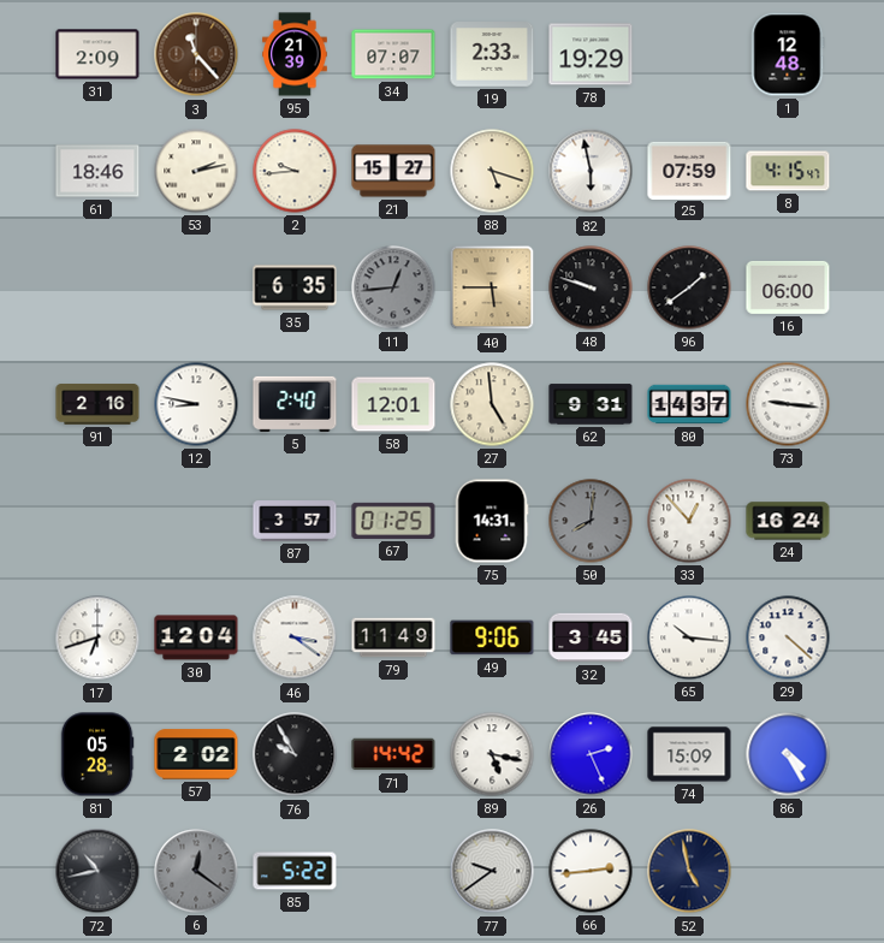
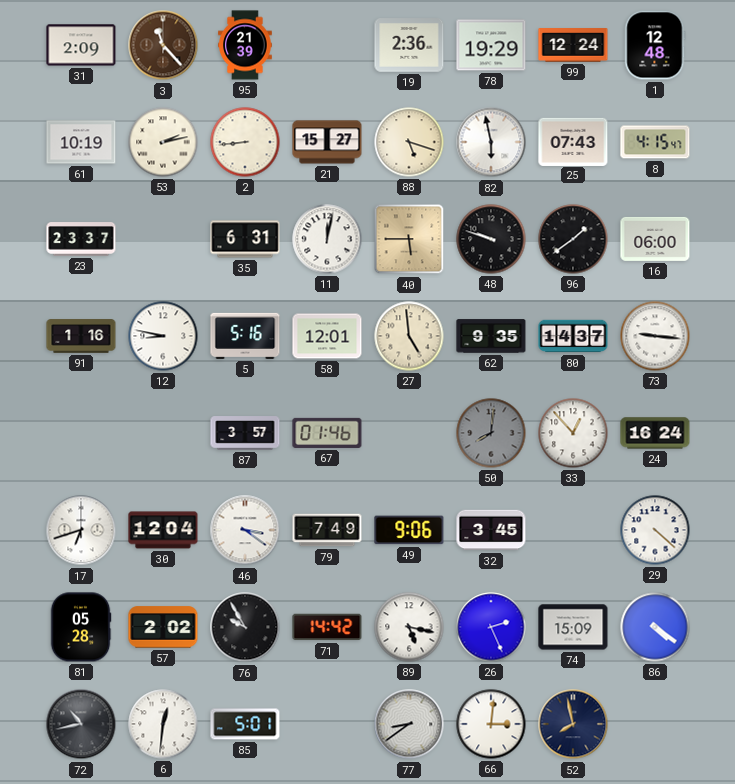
34: 07:07 -> none (393, 54)
19: 2:33 -> 2:36 (409, 45)
99: none -> 12:24 (573, 45)
61: 18:46 -> 10:19 (81, 142)
2: 9:44 -> 8:44 (245, 142)
25: 07:59 -> 07:43 (573, 141)
23: none -> 23:37 (81, 239)
35: 6:35 -> 6:31 (245, 239)
11: 12:44 -> 12:02 (327, 239)
11 dial: grey -> white (327, 239)
91: 2:16 -> 1:16 (81, 336)
5: 2:40 -> 5:16 (245, 336)
62: 9:31 -> 9:35 (491, 336)
67: 01:25 -> 01:46 (327, 433)
75: 14:31 -> none (492, 521)
79: 11:49 -> 7:49 (327, 530)
65: 10:16 -> none (689, 637)
86: 4:25 -> 4:21 (655, 627)
6: 12:21 -> 12:31 (163, 724)
6 dial: grey -> white (163, 724)
85: 5:22 -> 5:01 (245, 724)
77: 9:39 -> 8:39 (409, 724)
66: 2:44 -> 3:01 (491, 724)
52: 4:58 -> 7:58 (573, 724)
